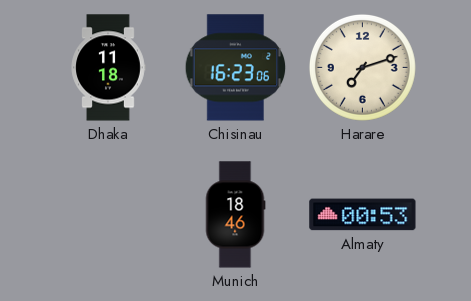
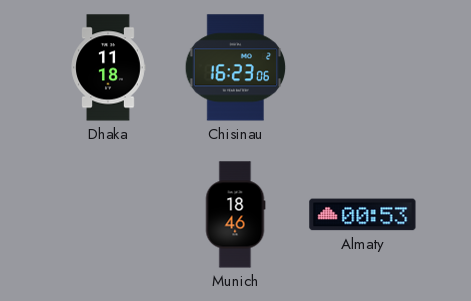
Harare: 7:12 -> none (362, 67)
